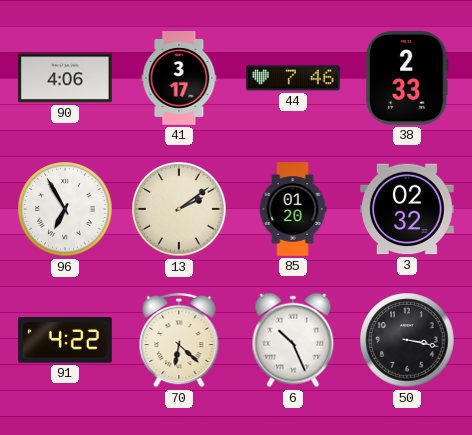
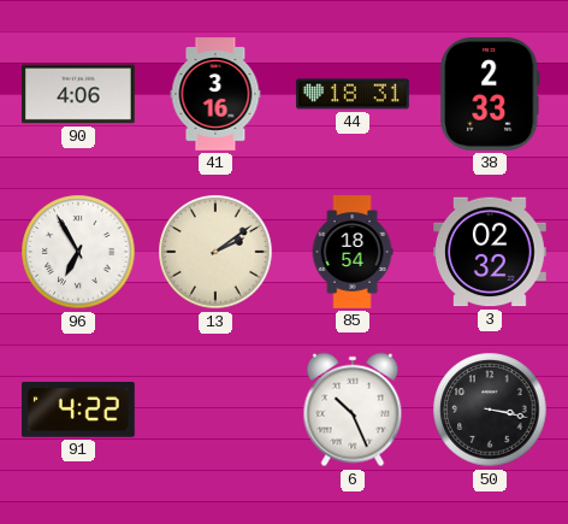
41: 3:17 -> 3:16 (215, 94)
44: 7:46 -> 18:31 (353, 94)
85: 01:20 -> 18:54 (353, 252)
70: 6:22 -> none (179, 340)
